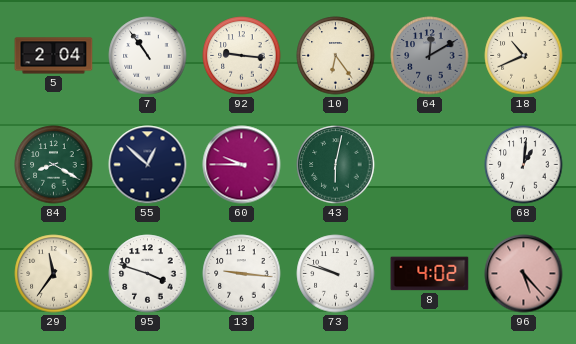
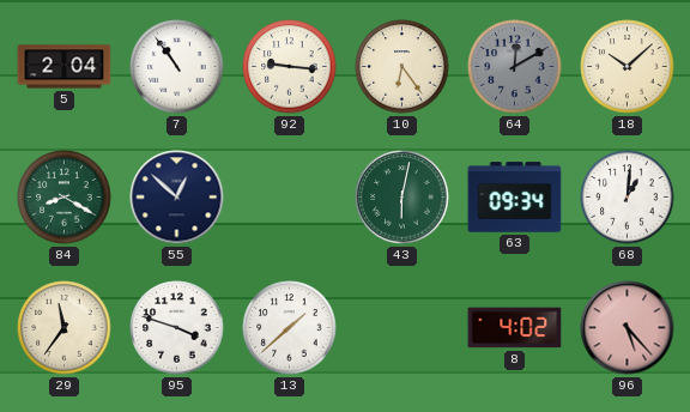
18: 10:41 -> 10:08 (628, 67)
60: 9:45 -> none (242, 165)
63: none -> 09:34 (515, 198)
13: 9:16 -> 1:38 (290, 328)
73: 9:48 -> none (336, 274)
